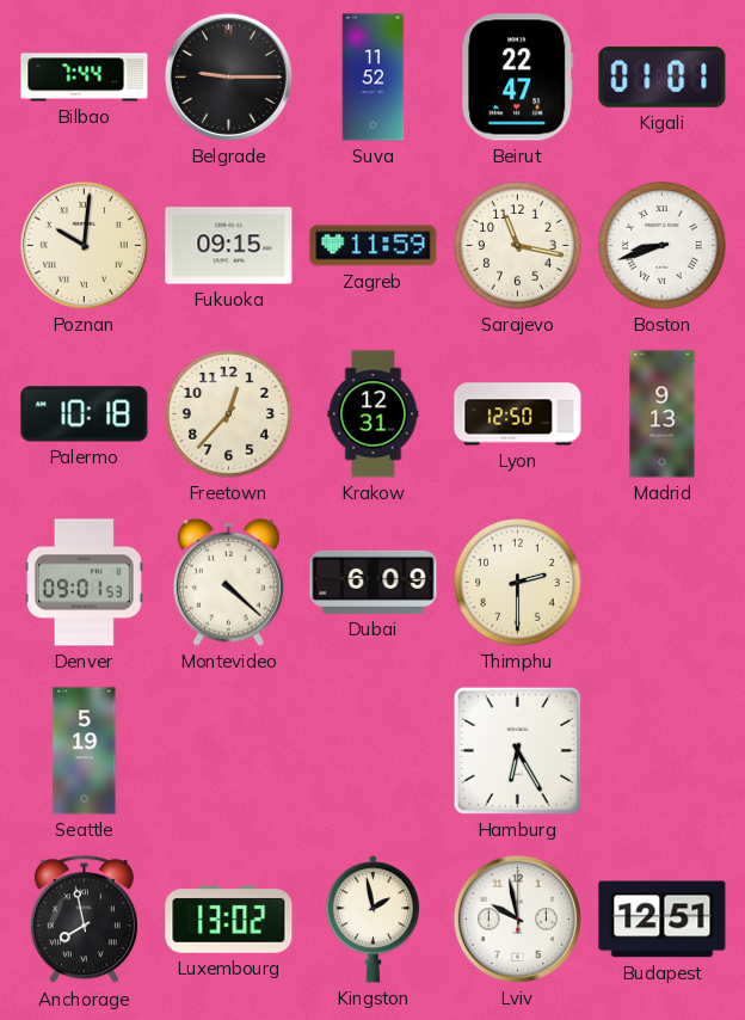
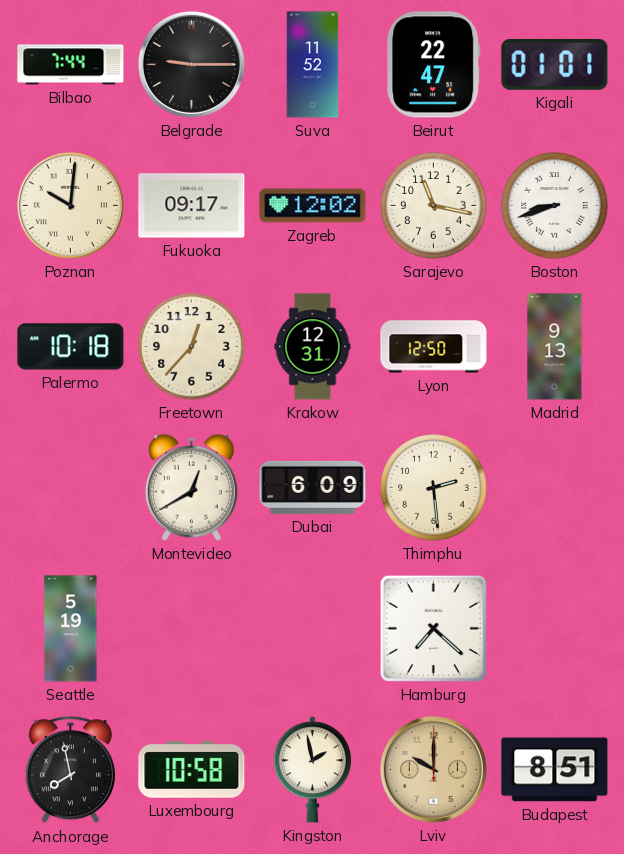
Fukuoka: 09:15 -> 09:17 (192, 206)
Zagreb: 11:59 -> 12:02 (313, 206)
Denver: 09:01 -> none (84, 583)
Montevideo: 4:22 -> 12:40 (191, 487)
Thimphu: 2:30 -> 2:29 (434, 488)
Hamburg: 6:25 -> 7:22 (433, 628)
Luxembourg: 13:02 -> 10:58 (192, 770)
Lviv: 9:58 -> 10:00 (433, 769)
Lviv dial: white -> champagne (433, 769)
Budapest: 12:51 -> 8:51 (555, 770)
